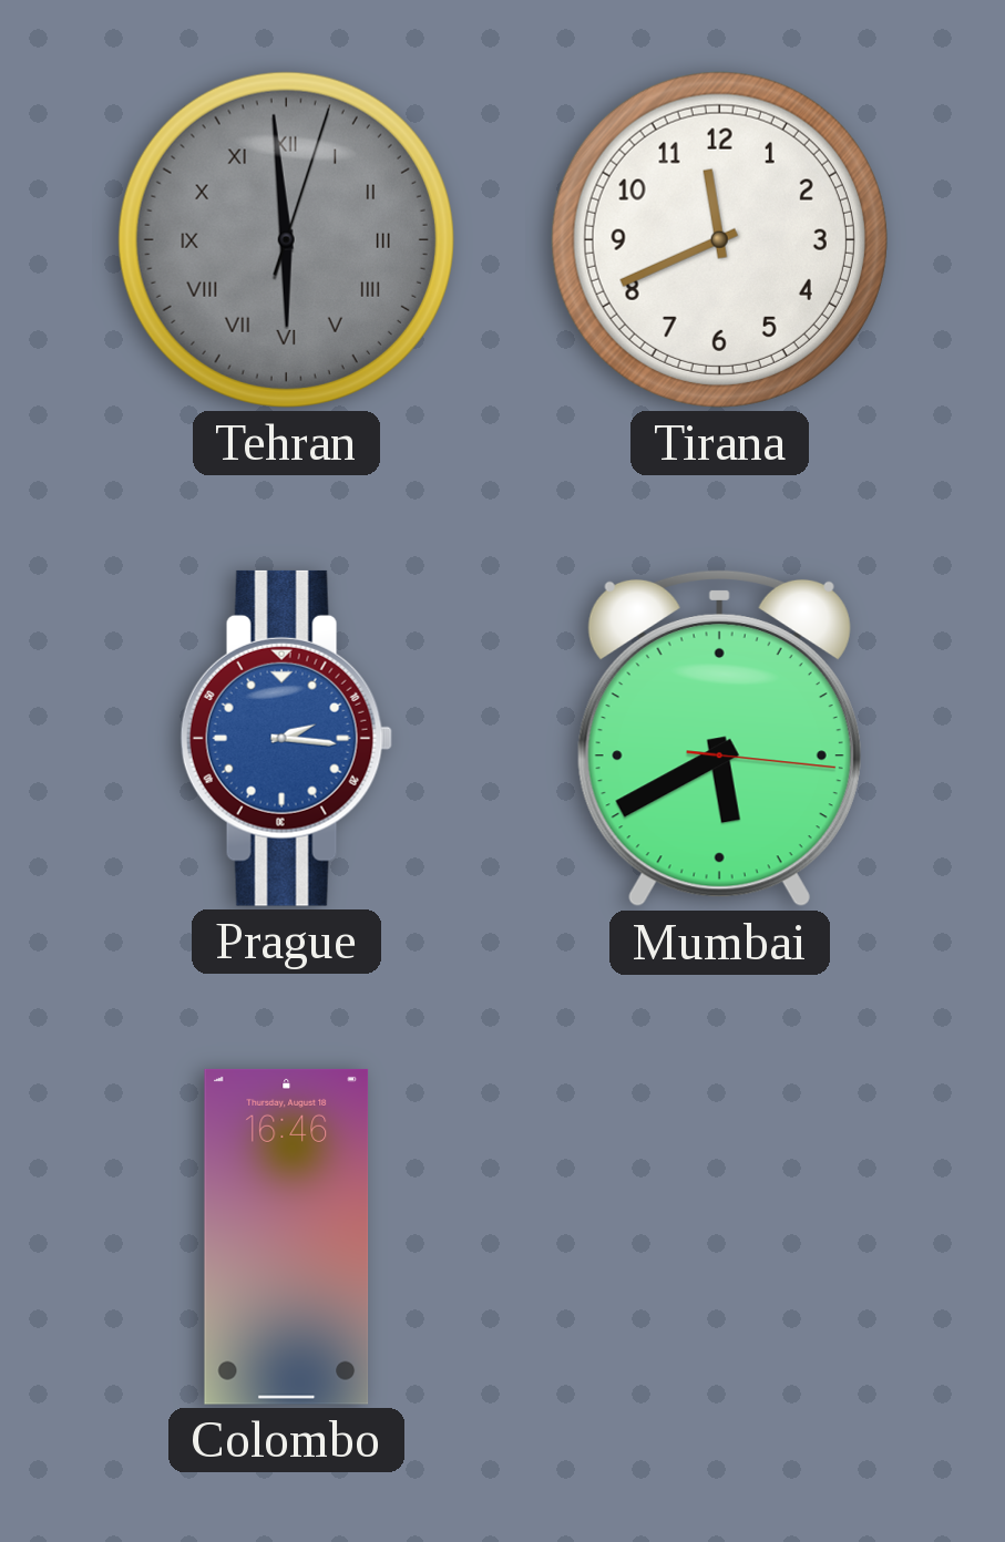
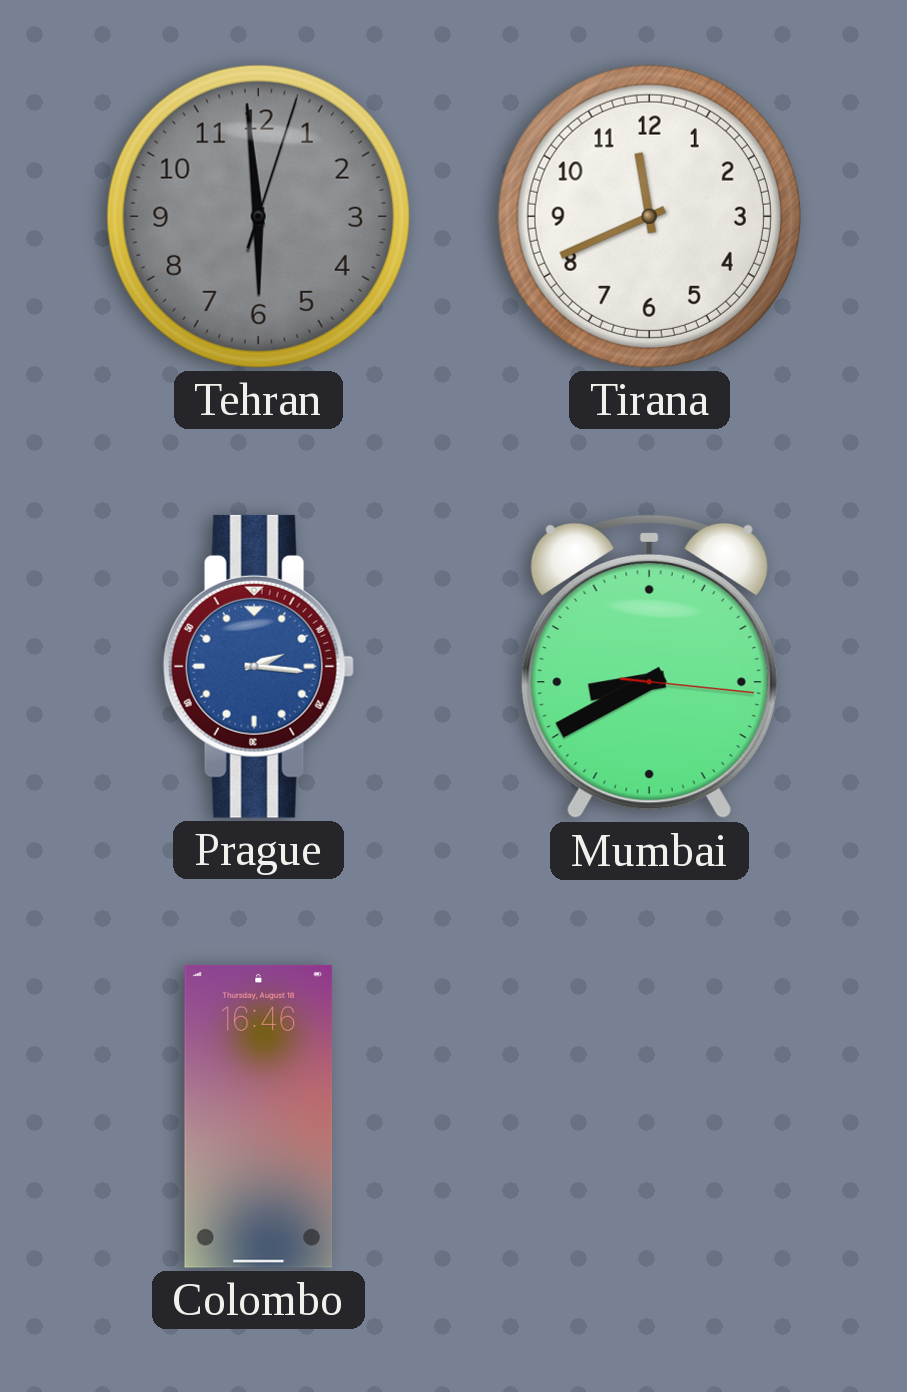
Tehran numerals: Roman -> Arabic (258, 216)
Mumbai: 5:40 -> 8:40 (649, 666)
